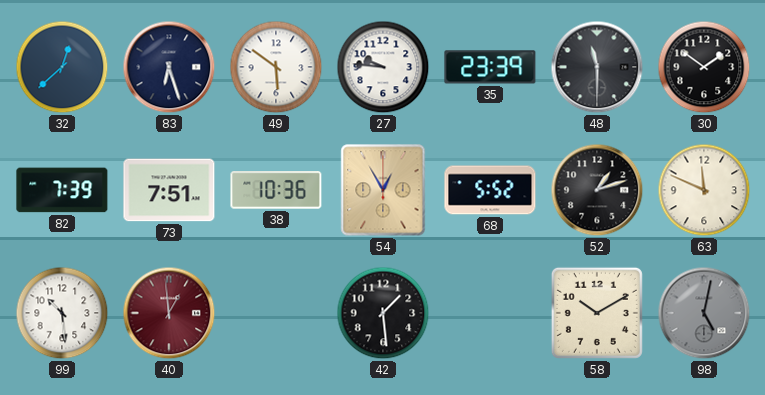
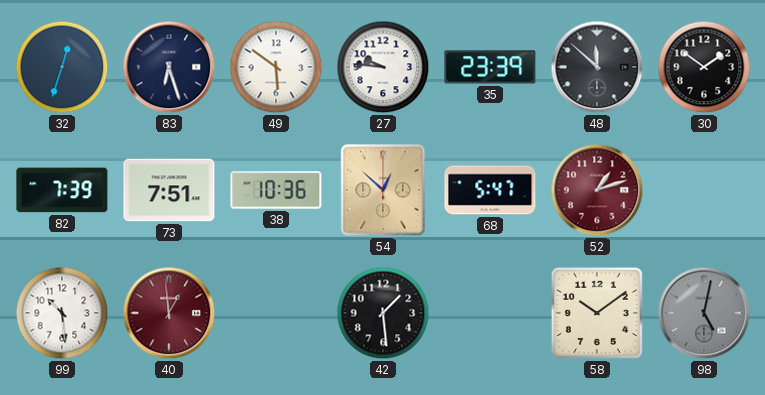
32: 12:38 -> 12:33 (62, 67)
48: 11:30 -> 11:52 (597, 67)
54: 12:55 -> 12:52 (383, 190)
68: 5:52 -> 5:47 (490, 190)
52 dial: black -> burgundy (597, 190)
63: 11:49 -> none (704, 190)
58: 10:10 -> 10:09 (597, 313)
